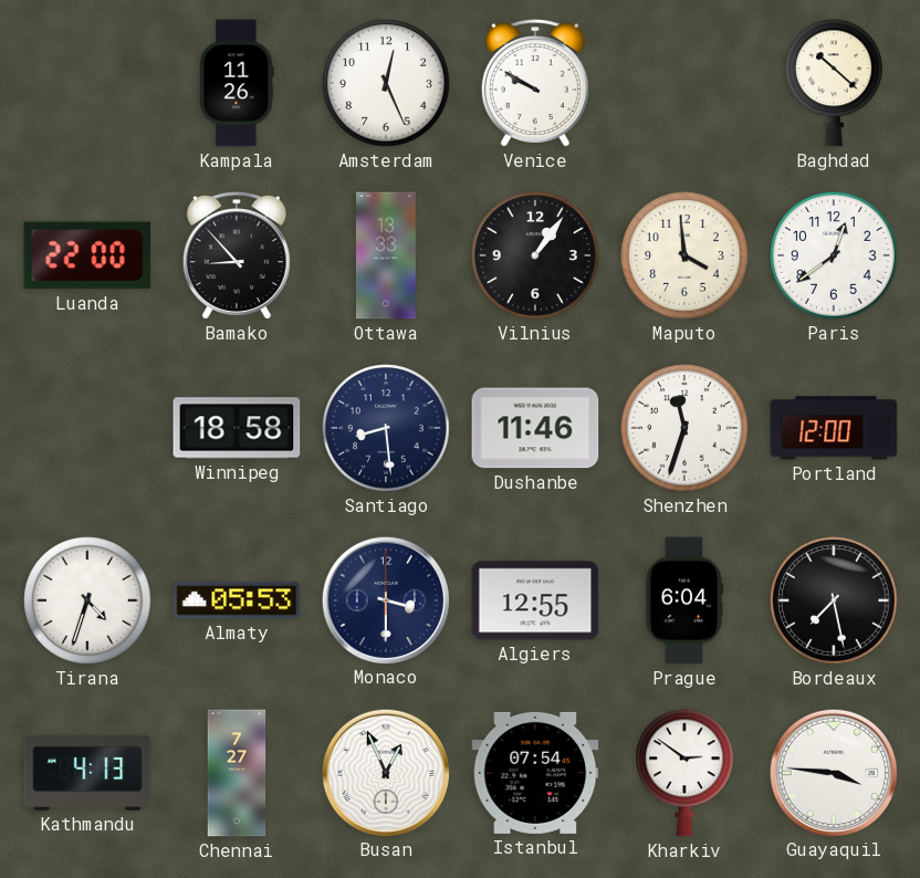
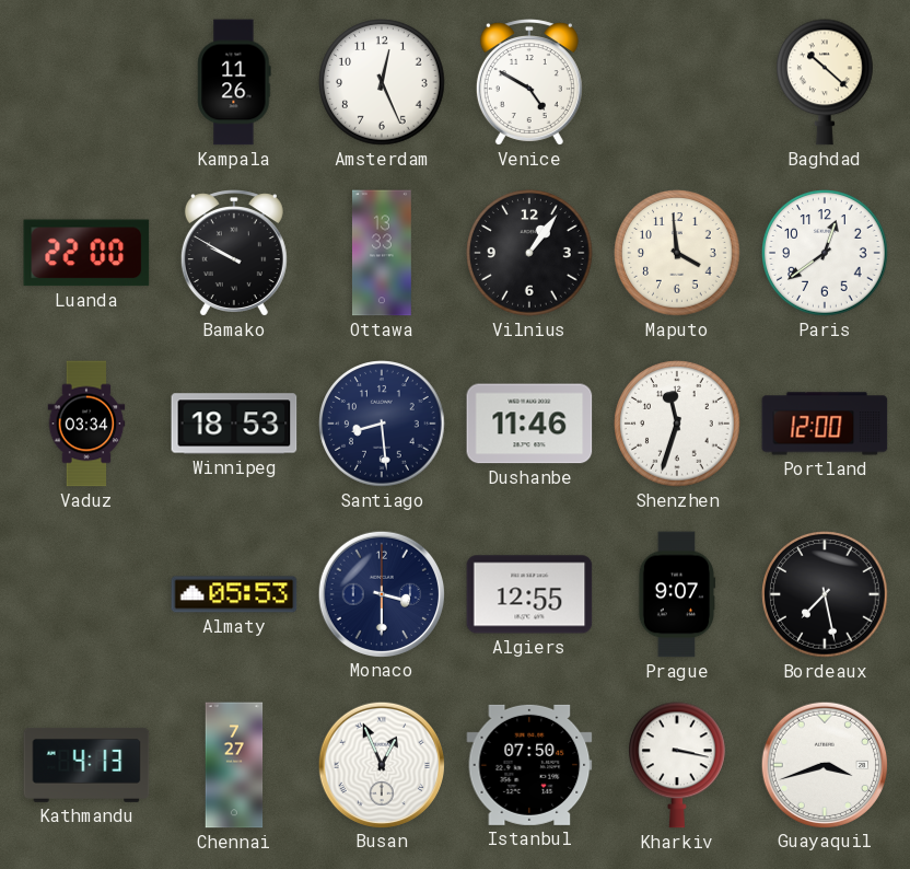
Venice: 9:50 -> 4:50 (529, 82)
Bamako: 8:53 -> 9:50 (234, 253)
Vaduz: none -> 03:34 (86, 424)
Winnipeg: 18:58 -> 18:53 (234, 424)
Tirana: 4:33 -> none (87, 600)
Prague: 6:04 -> 9:07 (677, 594)
Istanbul: 07:54 -> 07:50 (529, 765)
Kharkiv: 2:51 -> 3:17 (678, 765)
Guayaquil: 3:46 -> 3:42 (824, 764)
